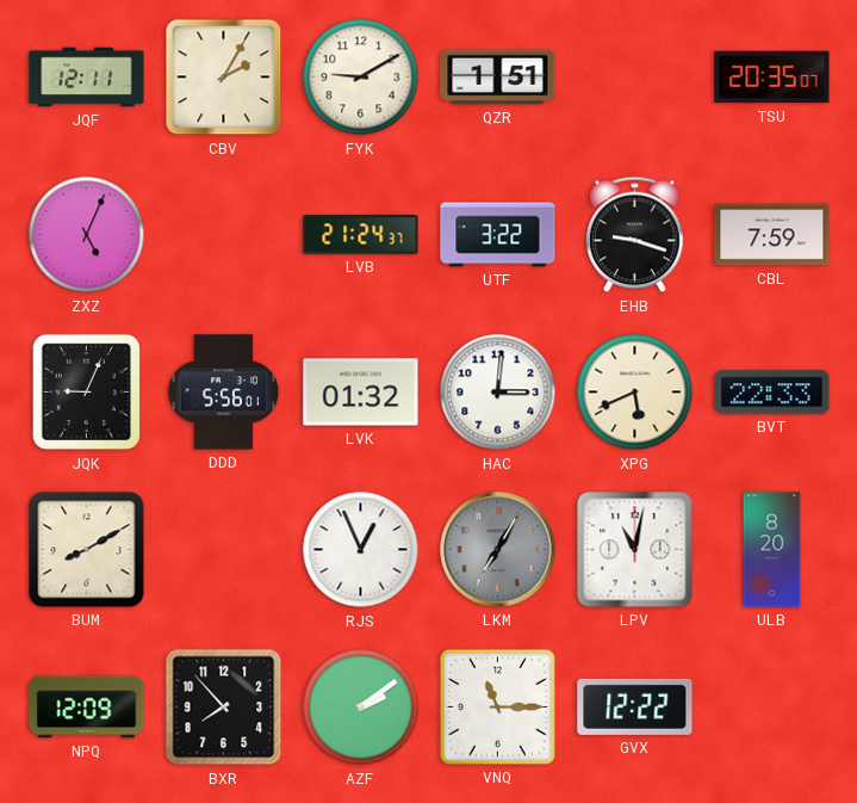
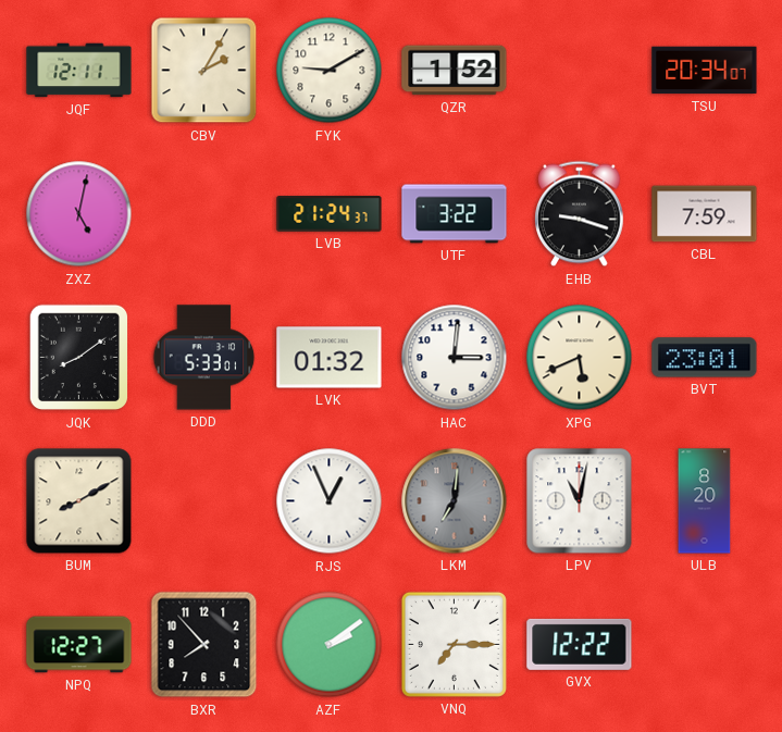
QZR: 1:51 -> 1:52 (455, 71)
TSU: 20:35 -> 20:34 (705, 71)
ZXZ: 5:04 -> 5:02 (79, 214)
JQK: 9:04 -> 8:09 (78, 358)
DDD: 5:56 -> 5:33 (204, 358)
BVT: 22:33 -> 23:01 (705, 358)
LKM: 7:05 -> 7:01 (455, 501)
NPQ: 12:09 -> 12:27 (79, 645)
VNQ: 11:15 -> 7:15 (454, 644)
